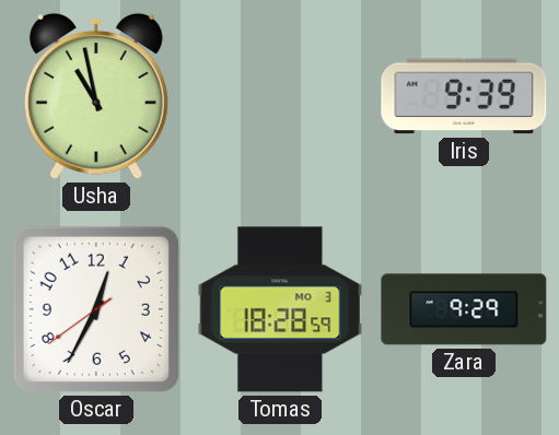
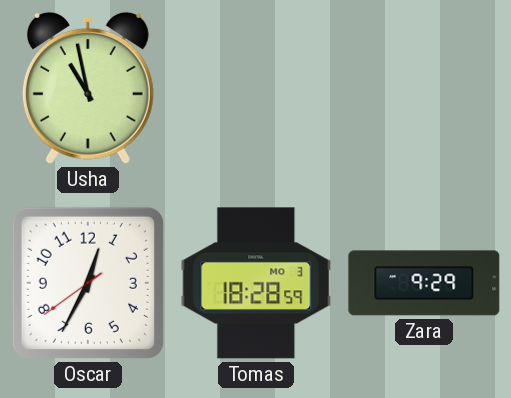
Iris: 9:39 -> none (464, 96)
